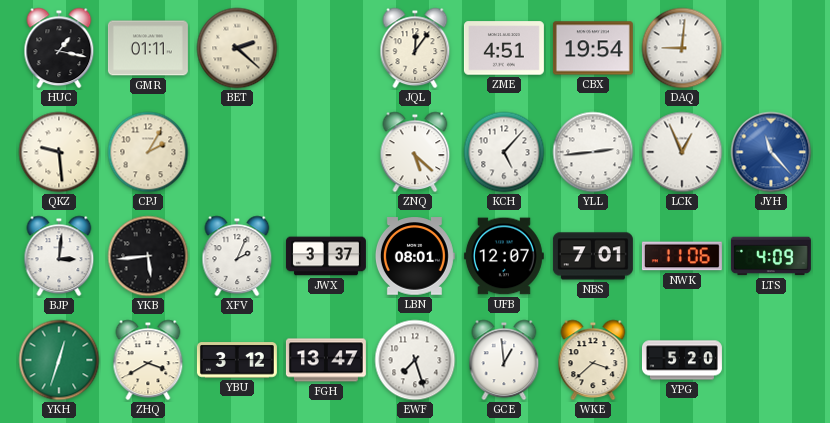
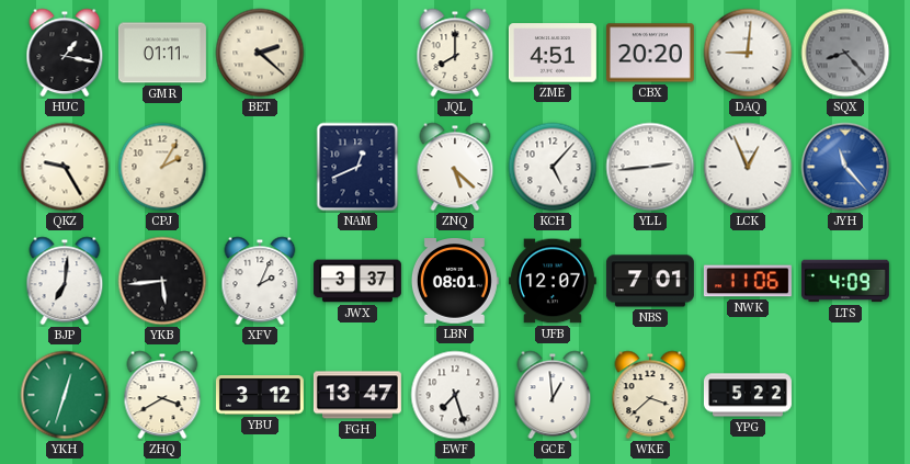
JQL: 12:06 -> 8:00 (455, 53)
CBX: 19:54 -> 20:20 (650, 53)
SQX: none -> 8:23 (845, 53)
QKZ: 9:29 -> 9:25 (65, 167)
NAM: none -> 12:41 (357, 167)
BJP: 3:01 -> 7:01 (65, 281)
YPG: 5:20 -> 5:22 (748, 395)
